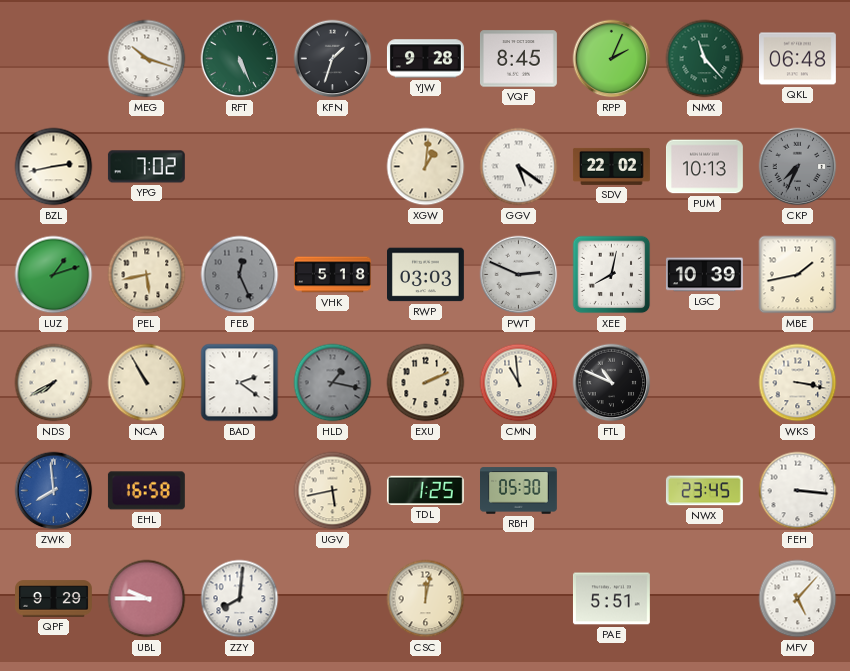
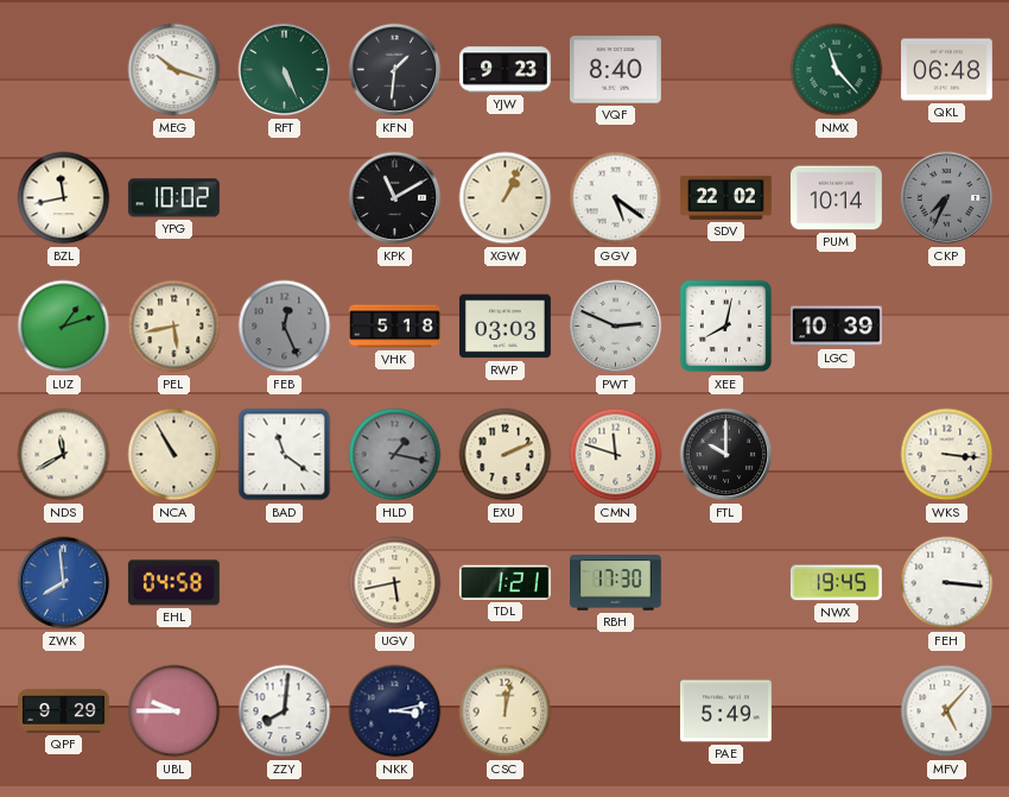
KFN: 1:33 -> 1:31 (395, 70)
YJW: 9:28 -> 9:23 (504, 70)
VQF: 8:45 -> 8:40 (615, 70)
RPP: 2:04 -> none (612, 59)
BZL: 2:43 -> 11:43 (64, 198)
YPG: 7:02 -> 10:02 (173, 198)
KPK: none -> 11:10 (395, 198)
XGW: 1:01 -> 1:04 (506, 198)
PUM: 10:13 -> 10:14 (837, 198)
MBE: 1:43 -> none (798, 275)
NDS: 7:40 -> 11:40 (64, 455)
BAD: 2:21 -> 11:21 (285, 455)
CMN: 10:59 -> 11:48 (616, 455)
FTL: 10:49 -> 10:00 (726, 455)
WKS: 3:17 -> 3:16 (947, 455)
EHL: 16:58 -> 04:58 (173, 583)
TDL: 1:25 -> 1:21 (504, 582)
RBH: 05:30 -> 17:30 (616, 583)
NWX: 23:45 -> 19:45 (836, 583)
NKK: none -> 3:13 (395, 711)
PAE: 5:51 -> 5:49 (725, 711)
